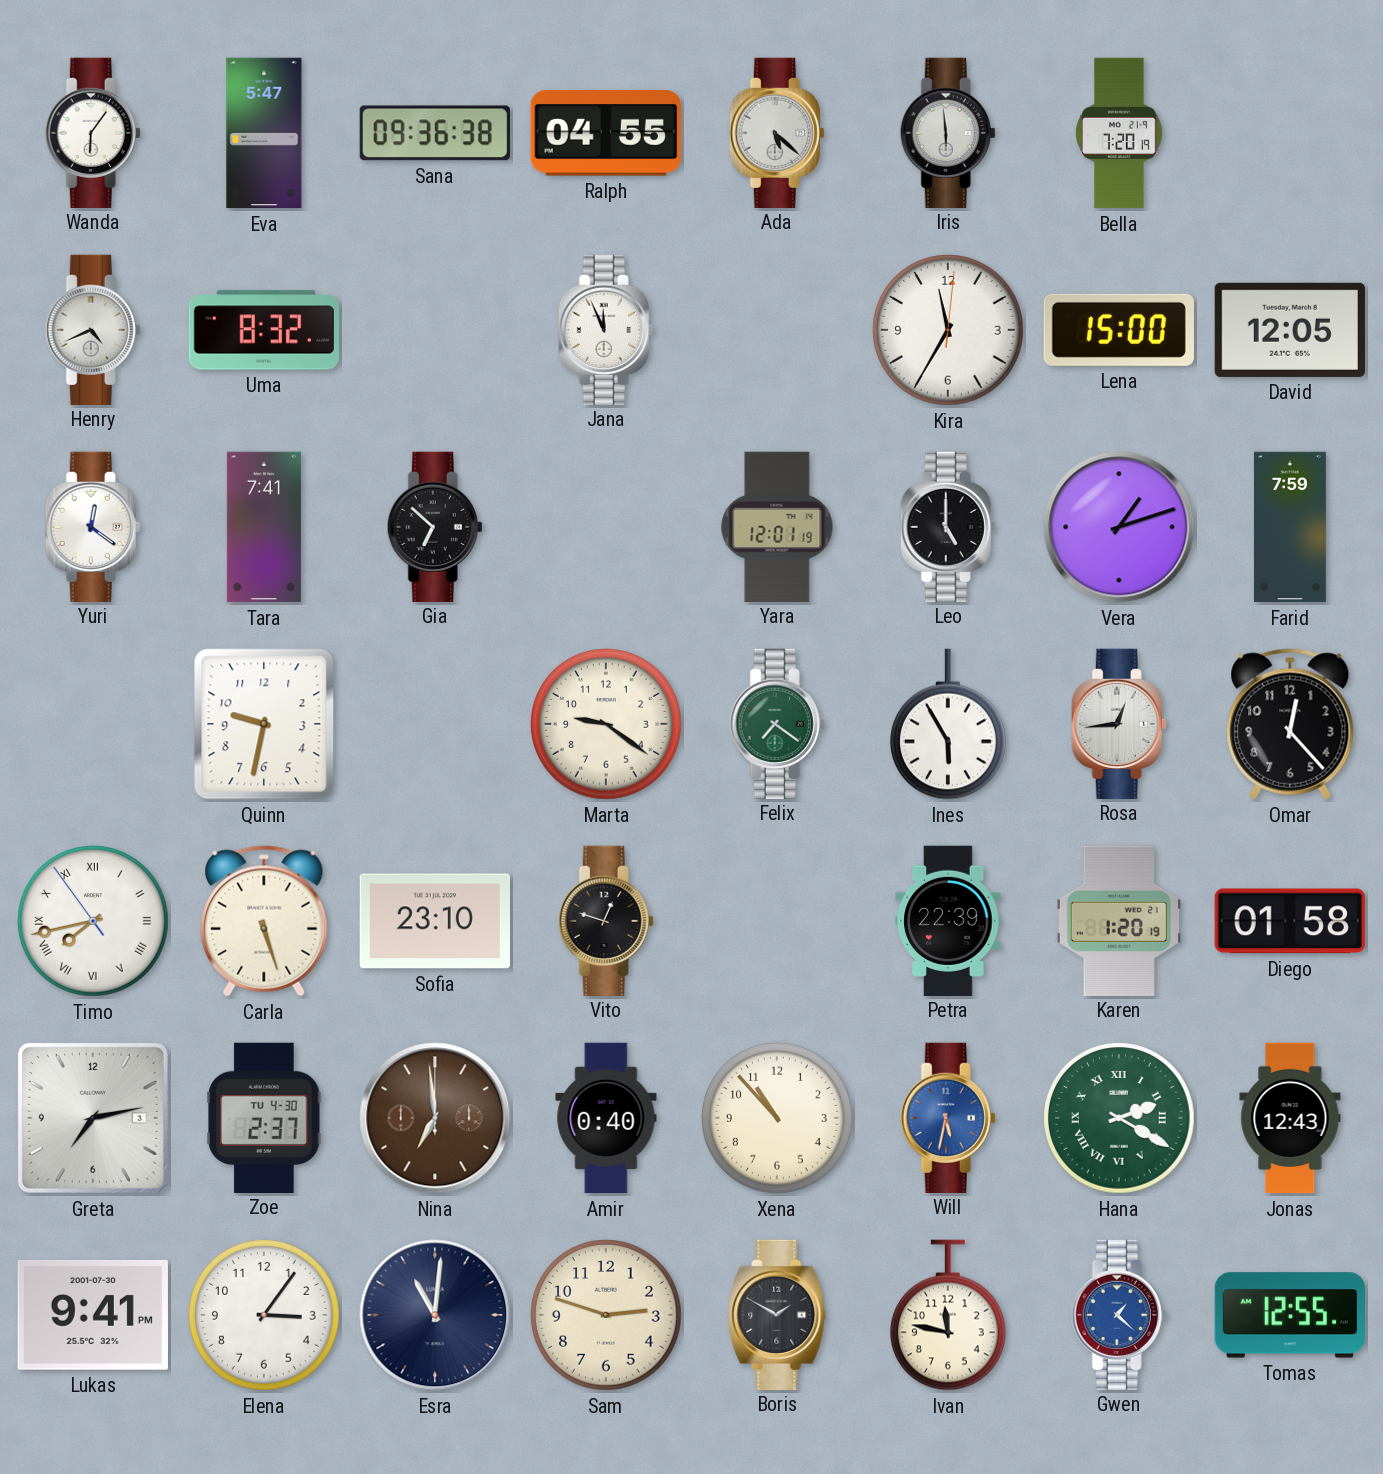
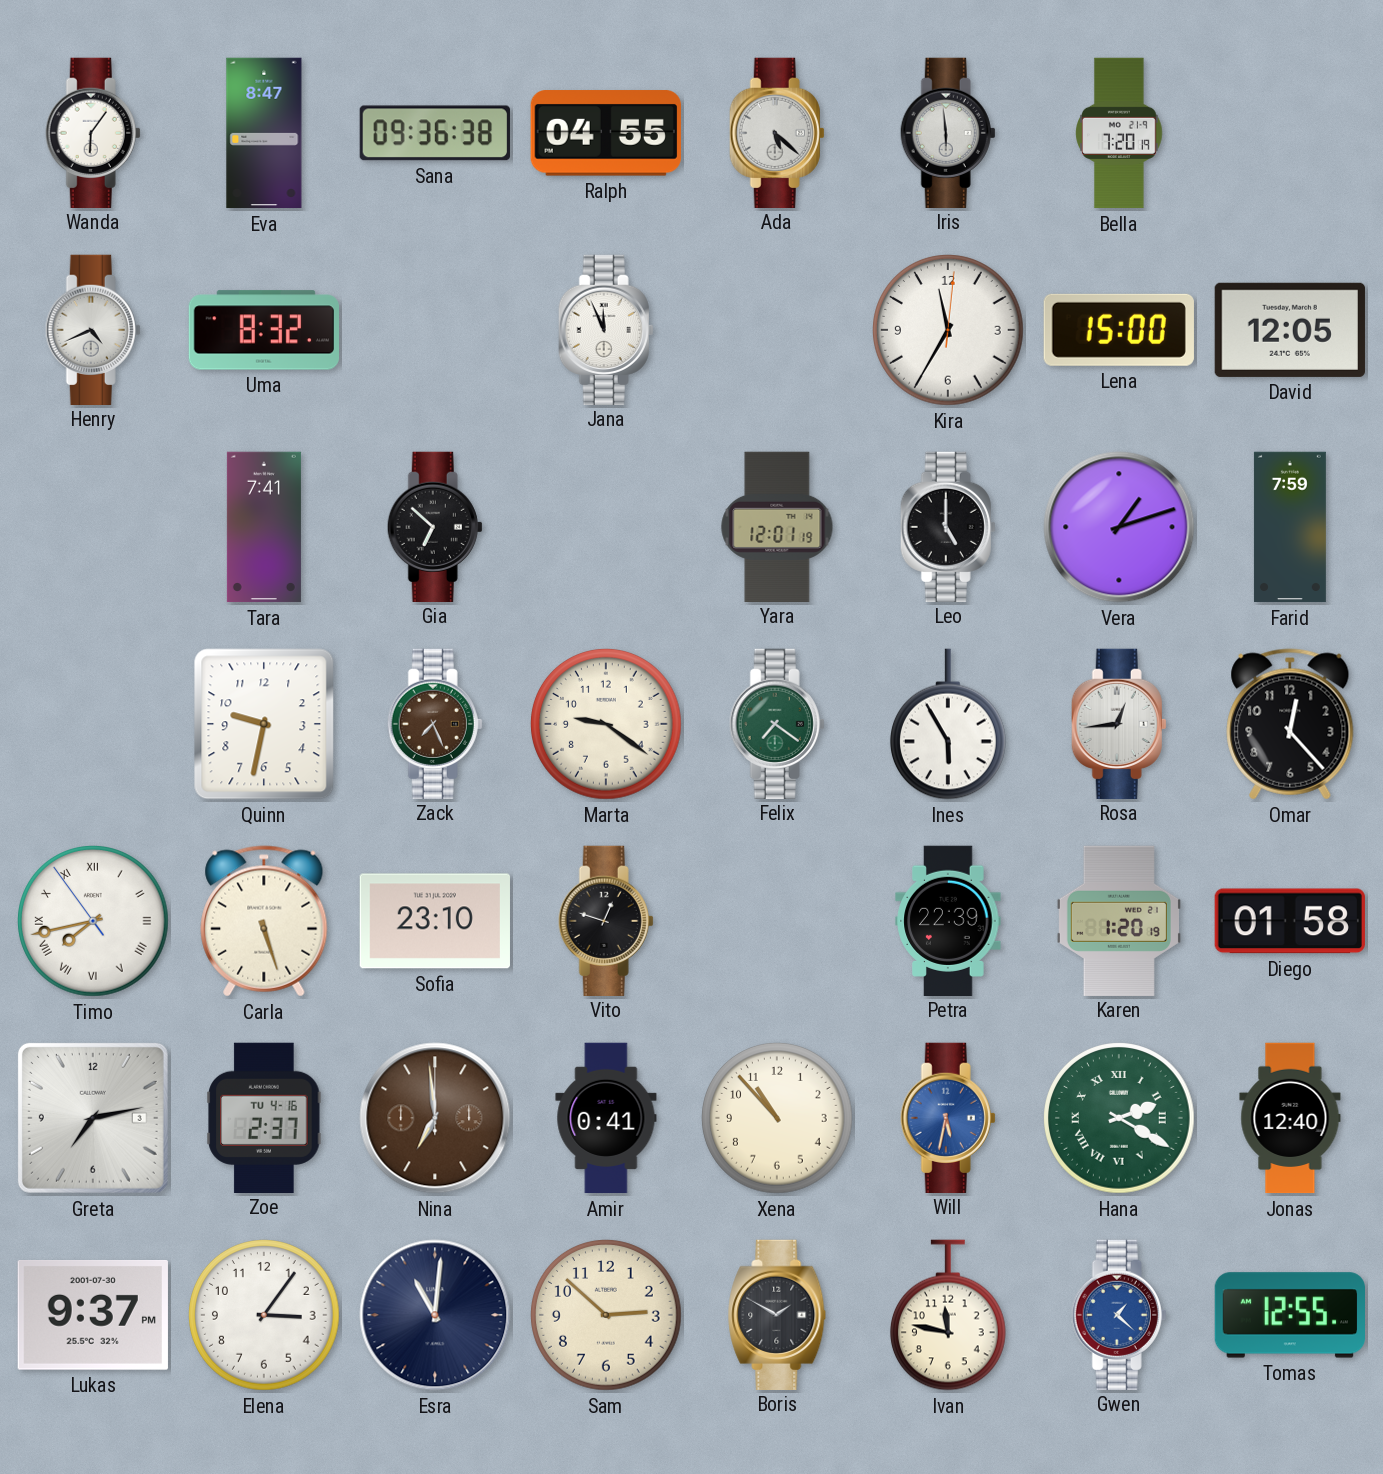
Eva: 5:47 -> 8:47 (264, 133)
Yuri: 12:21 -> none (93, 526)
Zack: none -> 7:26 (435, 723)
Zoe date: TU 4-30 -> TU 4-16 (264, 1117)
Amir: 0:40 -> 0:41 (606, 1118)
Jonas: 12:43 -> 12:40 (1290, 1118)
Lukas: 9:41 -> 9:37 (93, 1315)
Sam: 2:48 -> 2:52 (606, 1315)
